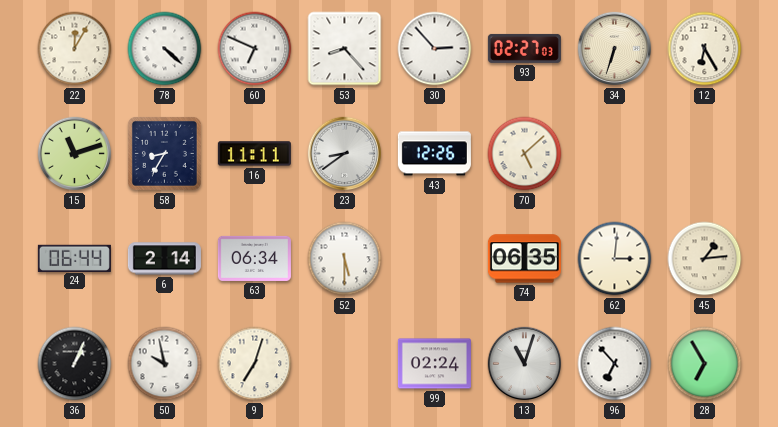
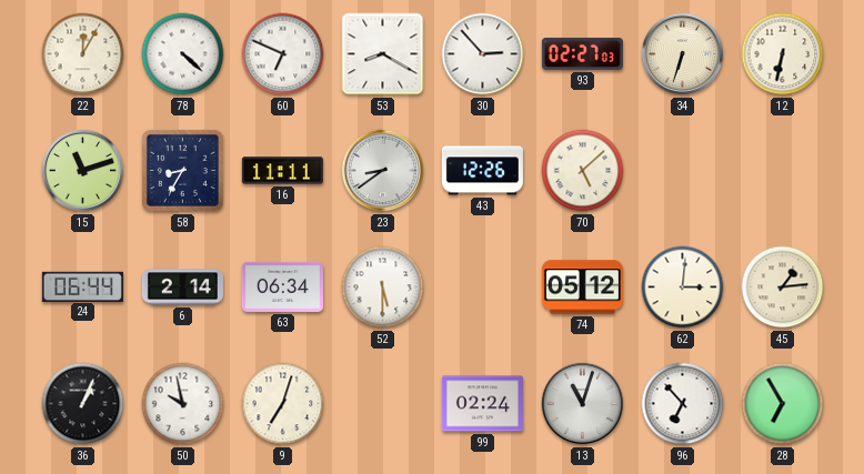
53: 8:23 -> 8:20 (383, 54)
12: 6:25 -> 6:32 (783, 54)
74: 06:35 -> 05:12 (582, 288)
